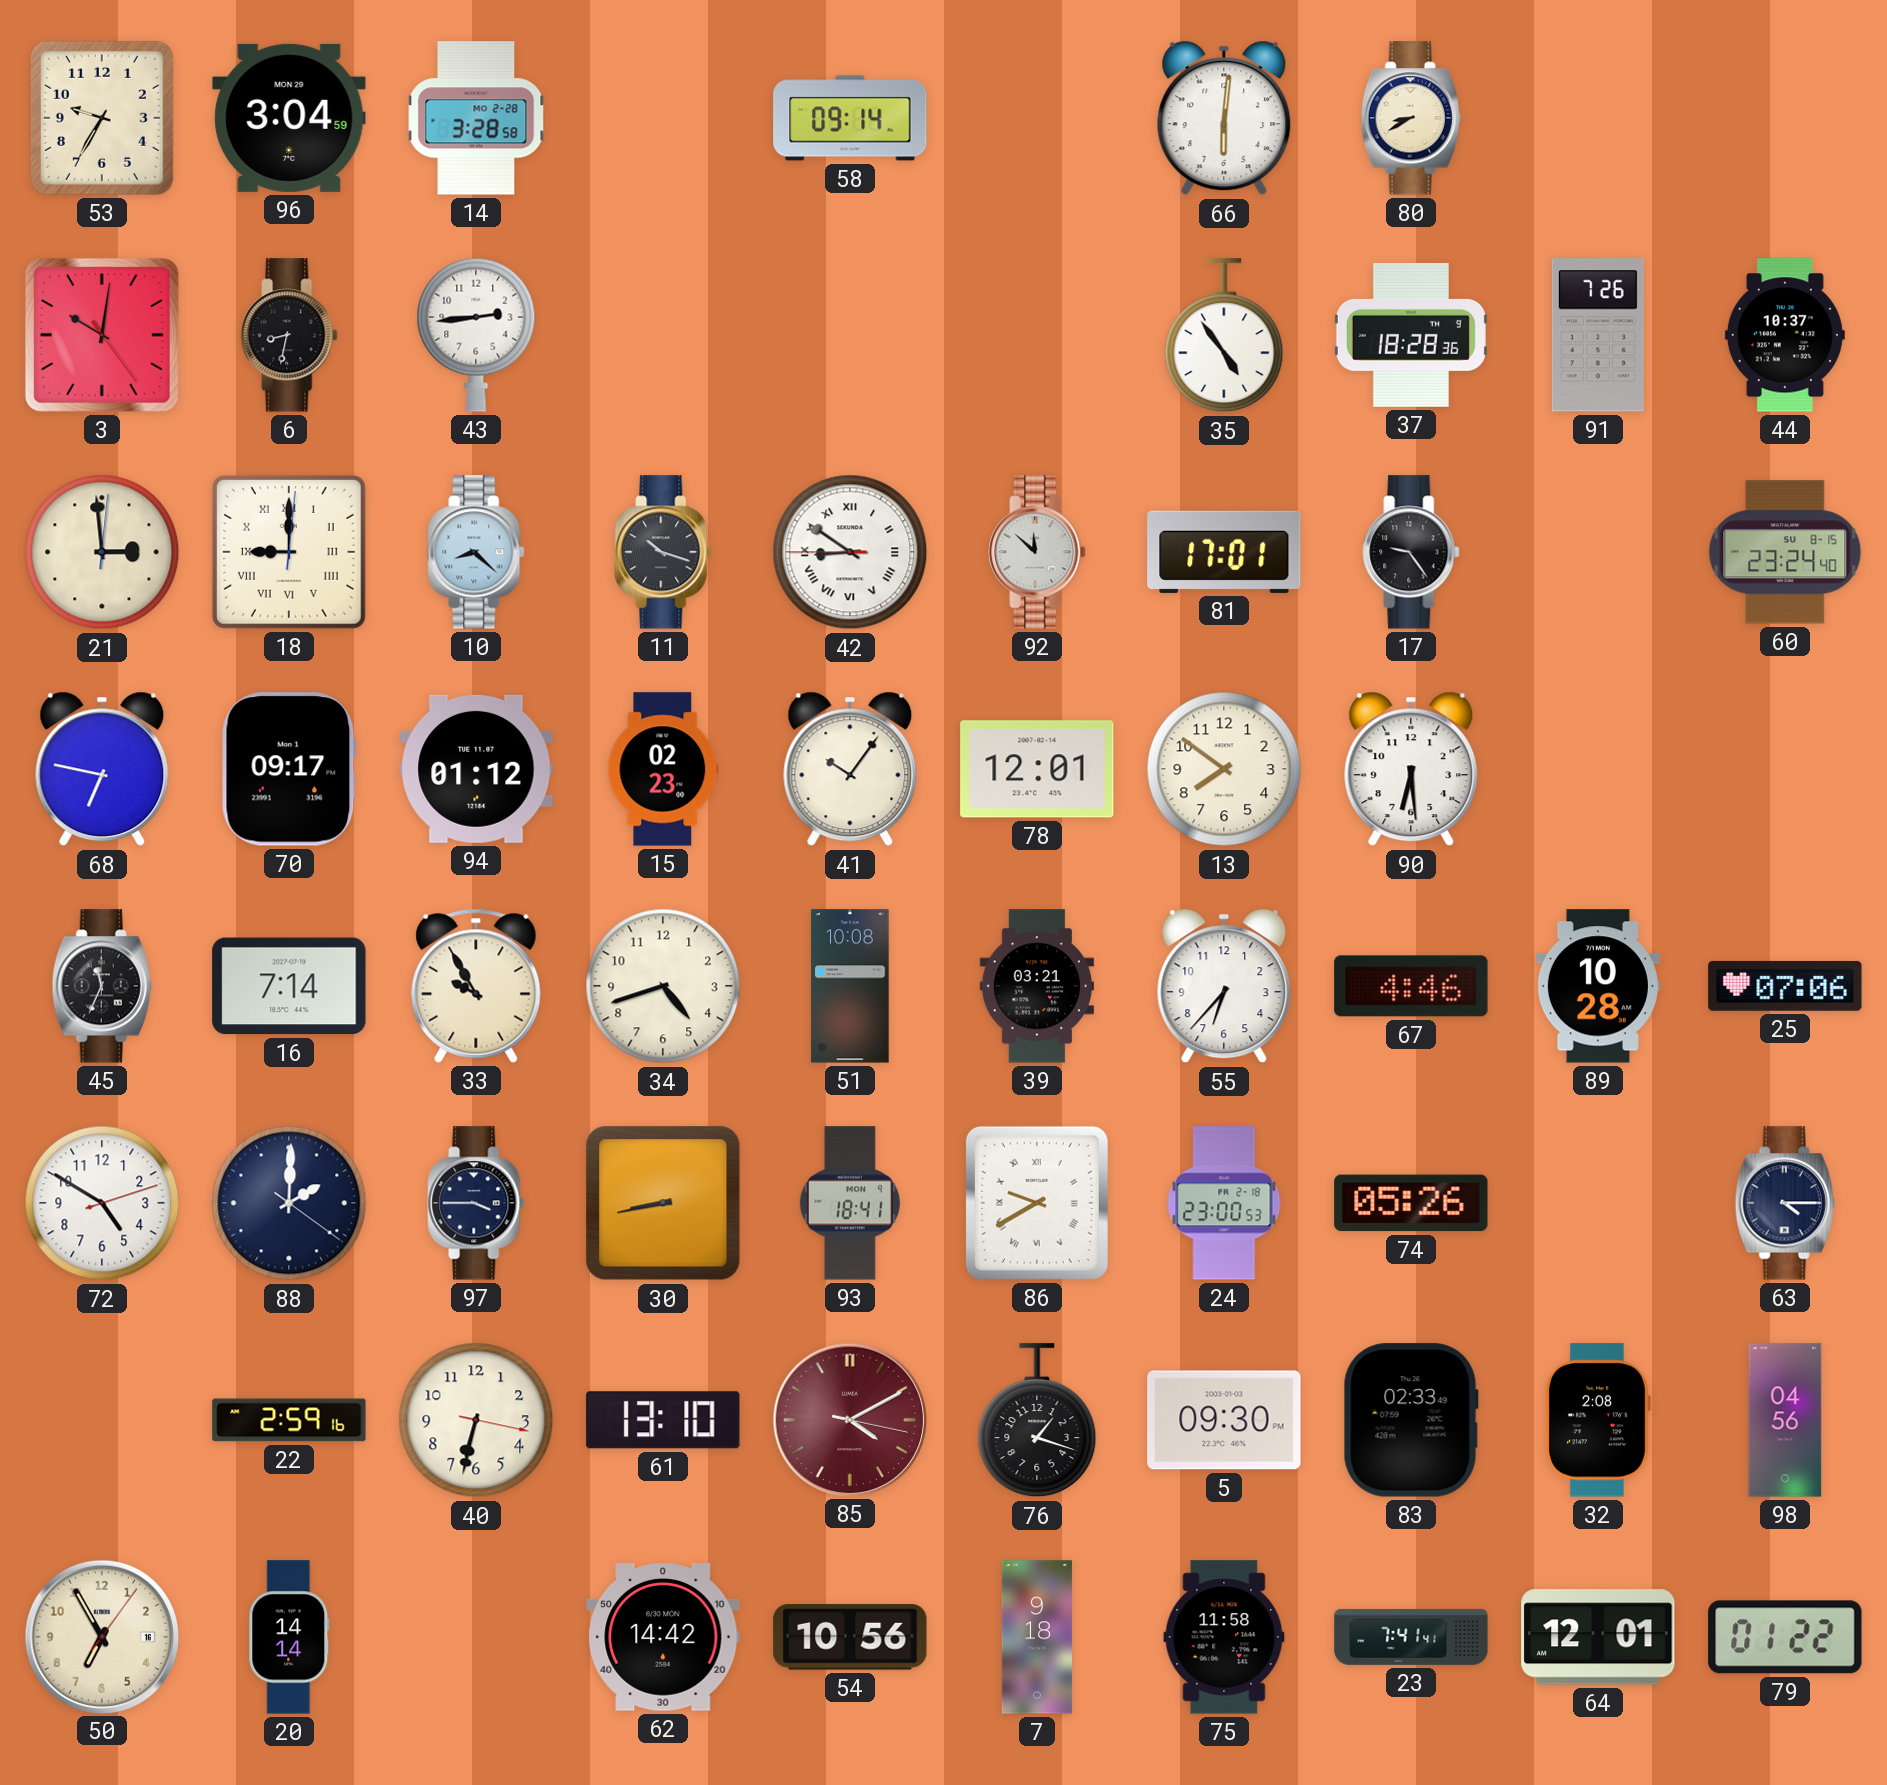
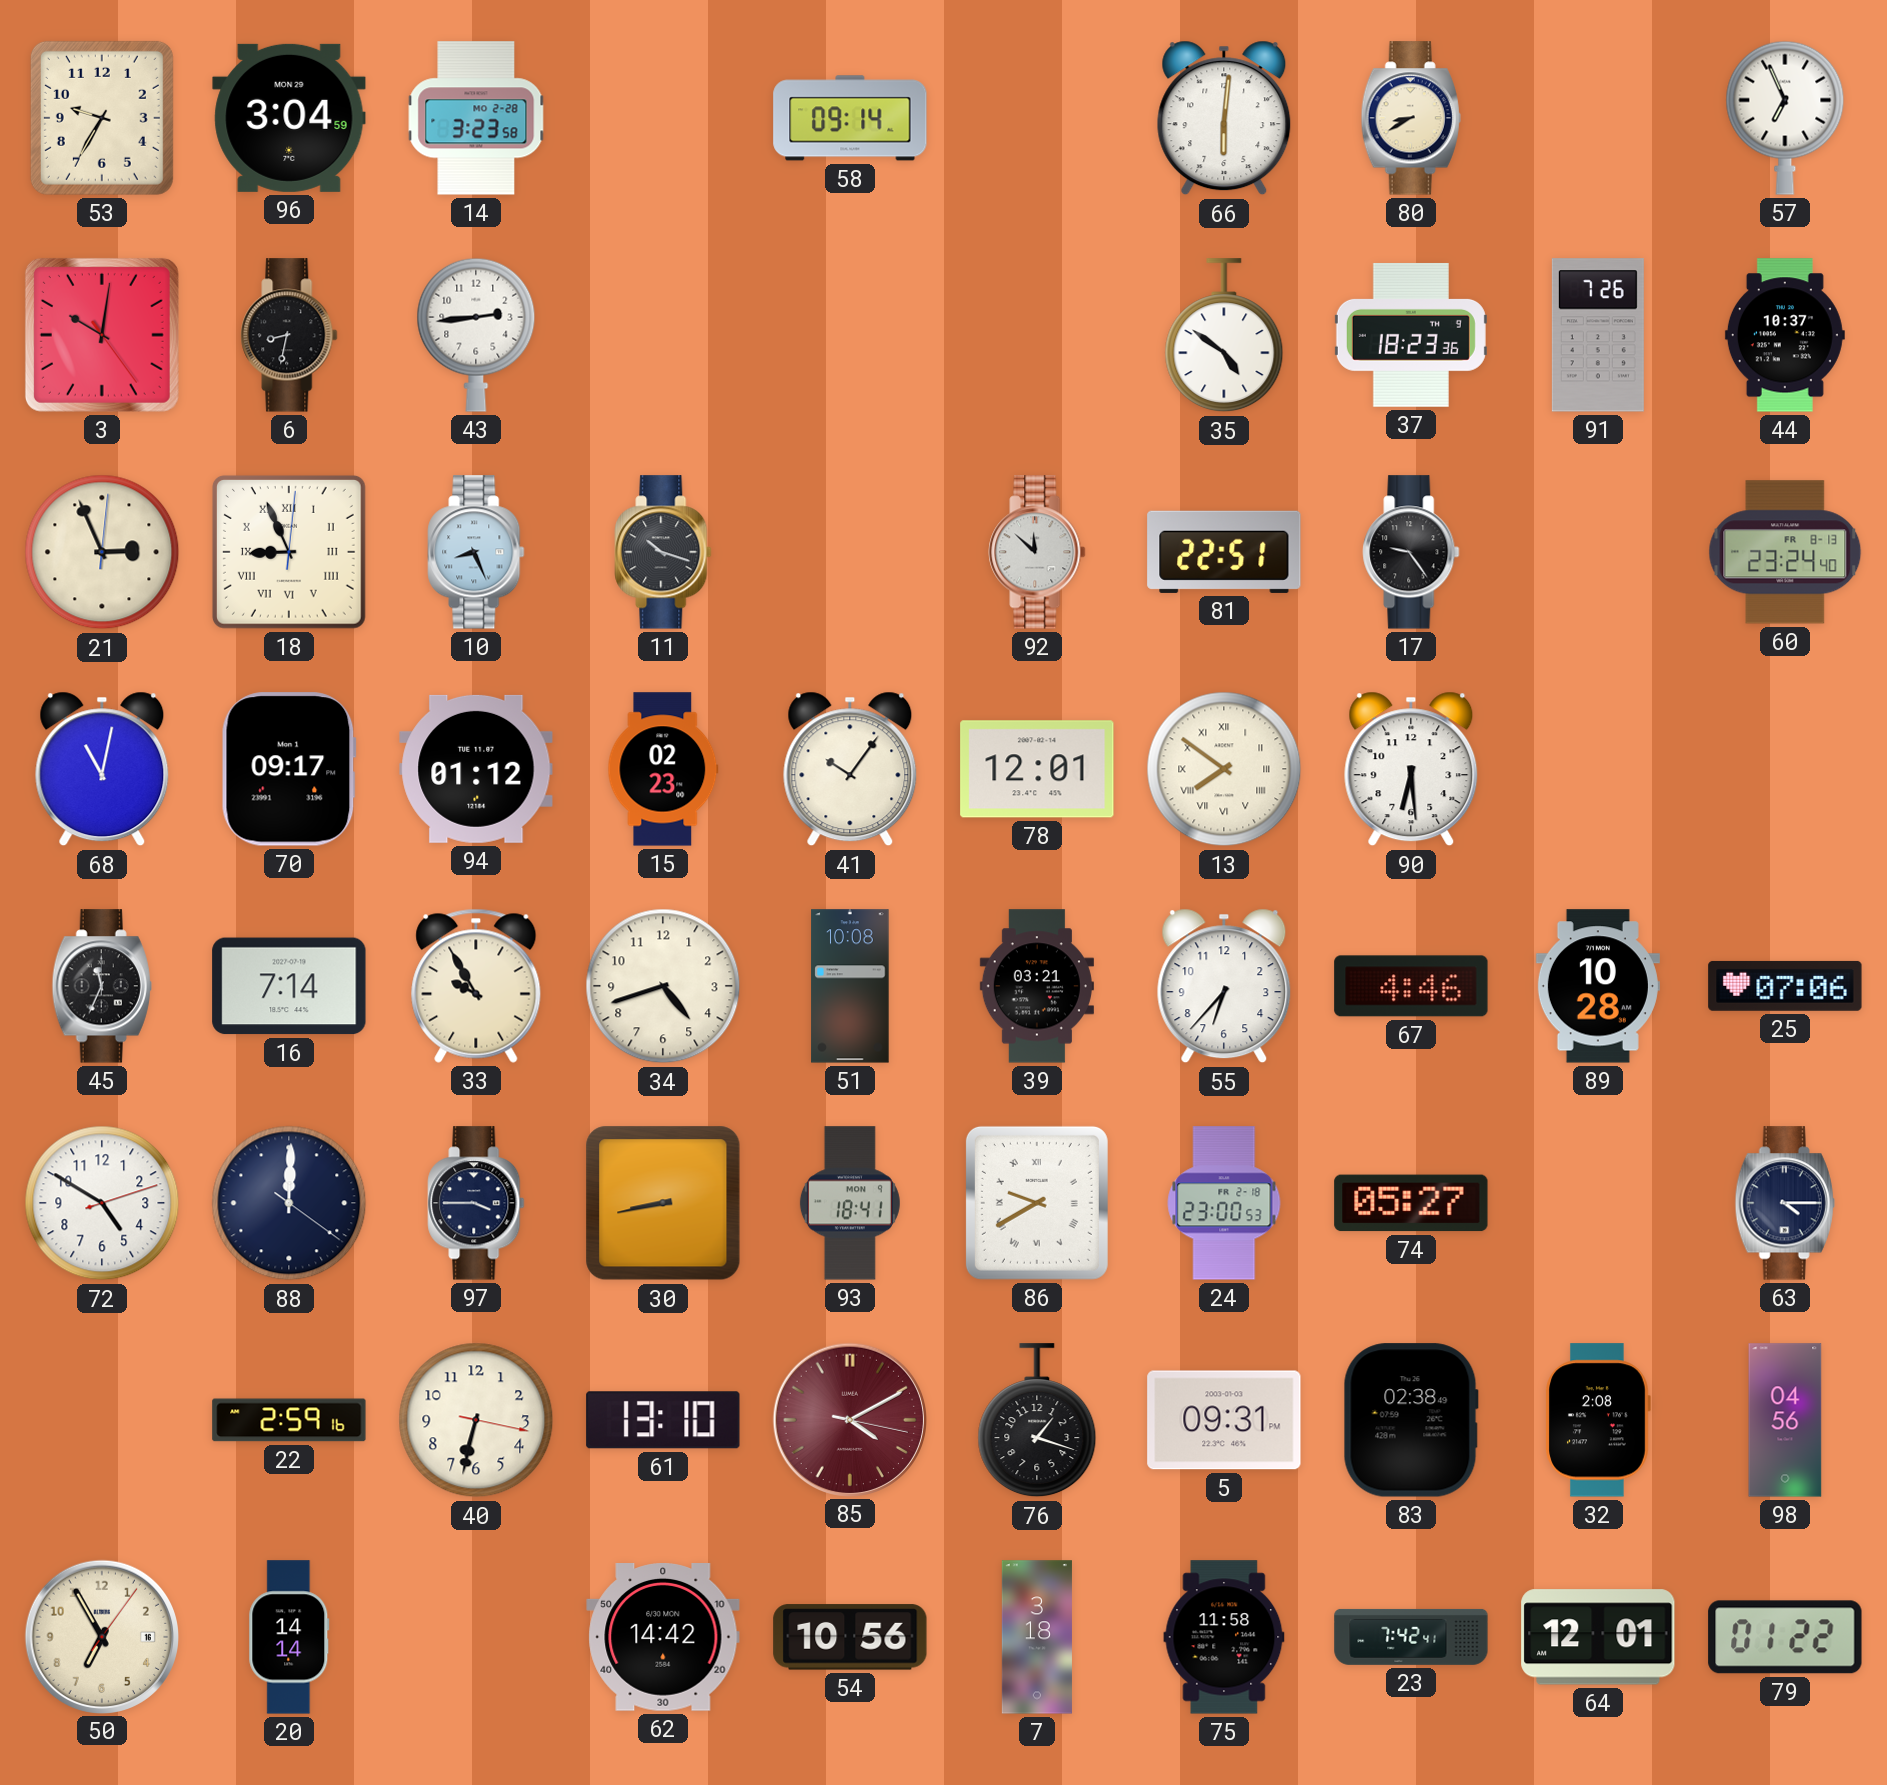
14: 3:28 -> 3:23 (476, 118)
57: none -> 6:56 (1785, 118)
35: 4:54 -> 4:51 (1224, 336)
37: 18:28 -> 18:23 (1411, 335)
21: 2:59 -> 2:56 (102, 552)
18: 9:00 -> 8:56 (289, 552)
10: 8:22 -> 8:26 (476, 552)
42: 8:50 -> none (850, 552)
81: 17:01 -> 22:51 (1224, 552)
60 date: SU 8-15 -> FR 8-13 (1785, 552)
68: 6:47 -> 11:02 (102, 769)
13 numerals: Arabic -> Roman (1224, 769)
88: 2:00 -> 12:00 (289, 1203)
74: 05:26 -> 05:27 (1411, 1203)
5: 09:30 -> 09:31 (1224, 1420)
83: 02:33 -> 02:38 (1411, 1420)
7: 9:18 -> 3:18 (1037, 1637)
23: 7:41 -> 7:42 (1411, 1637)
